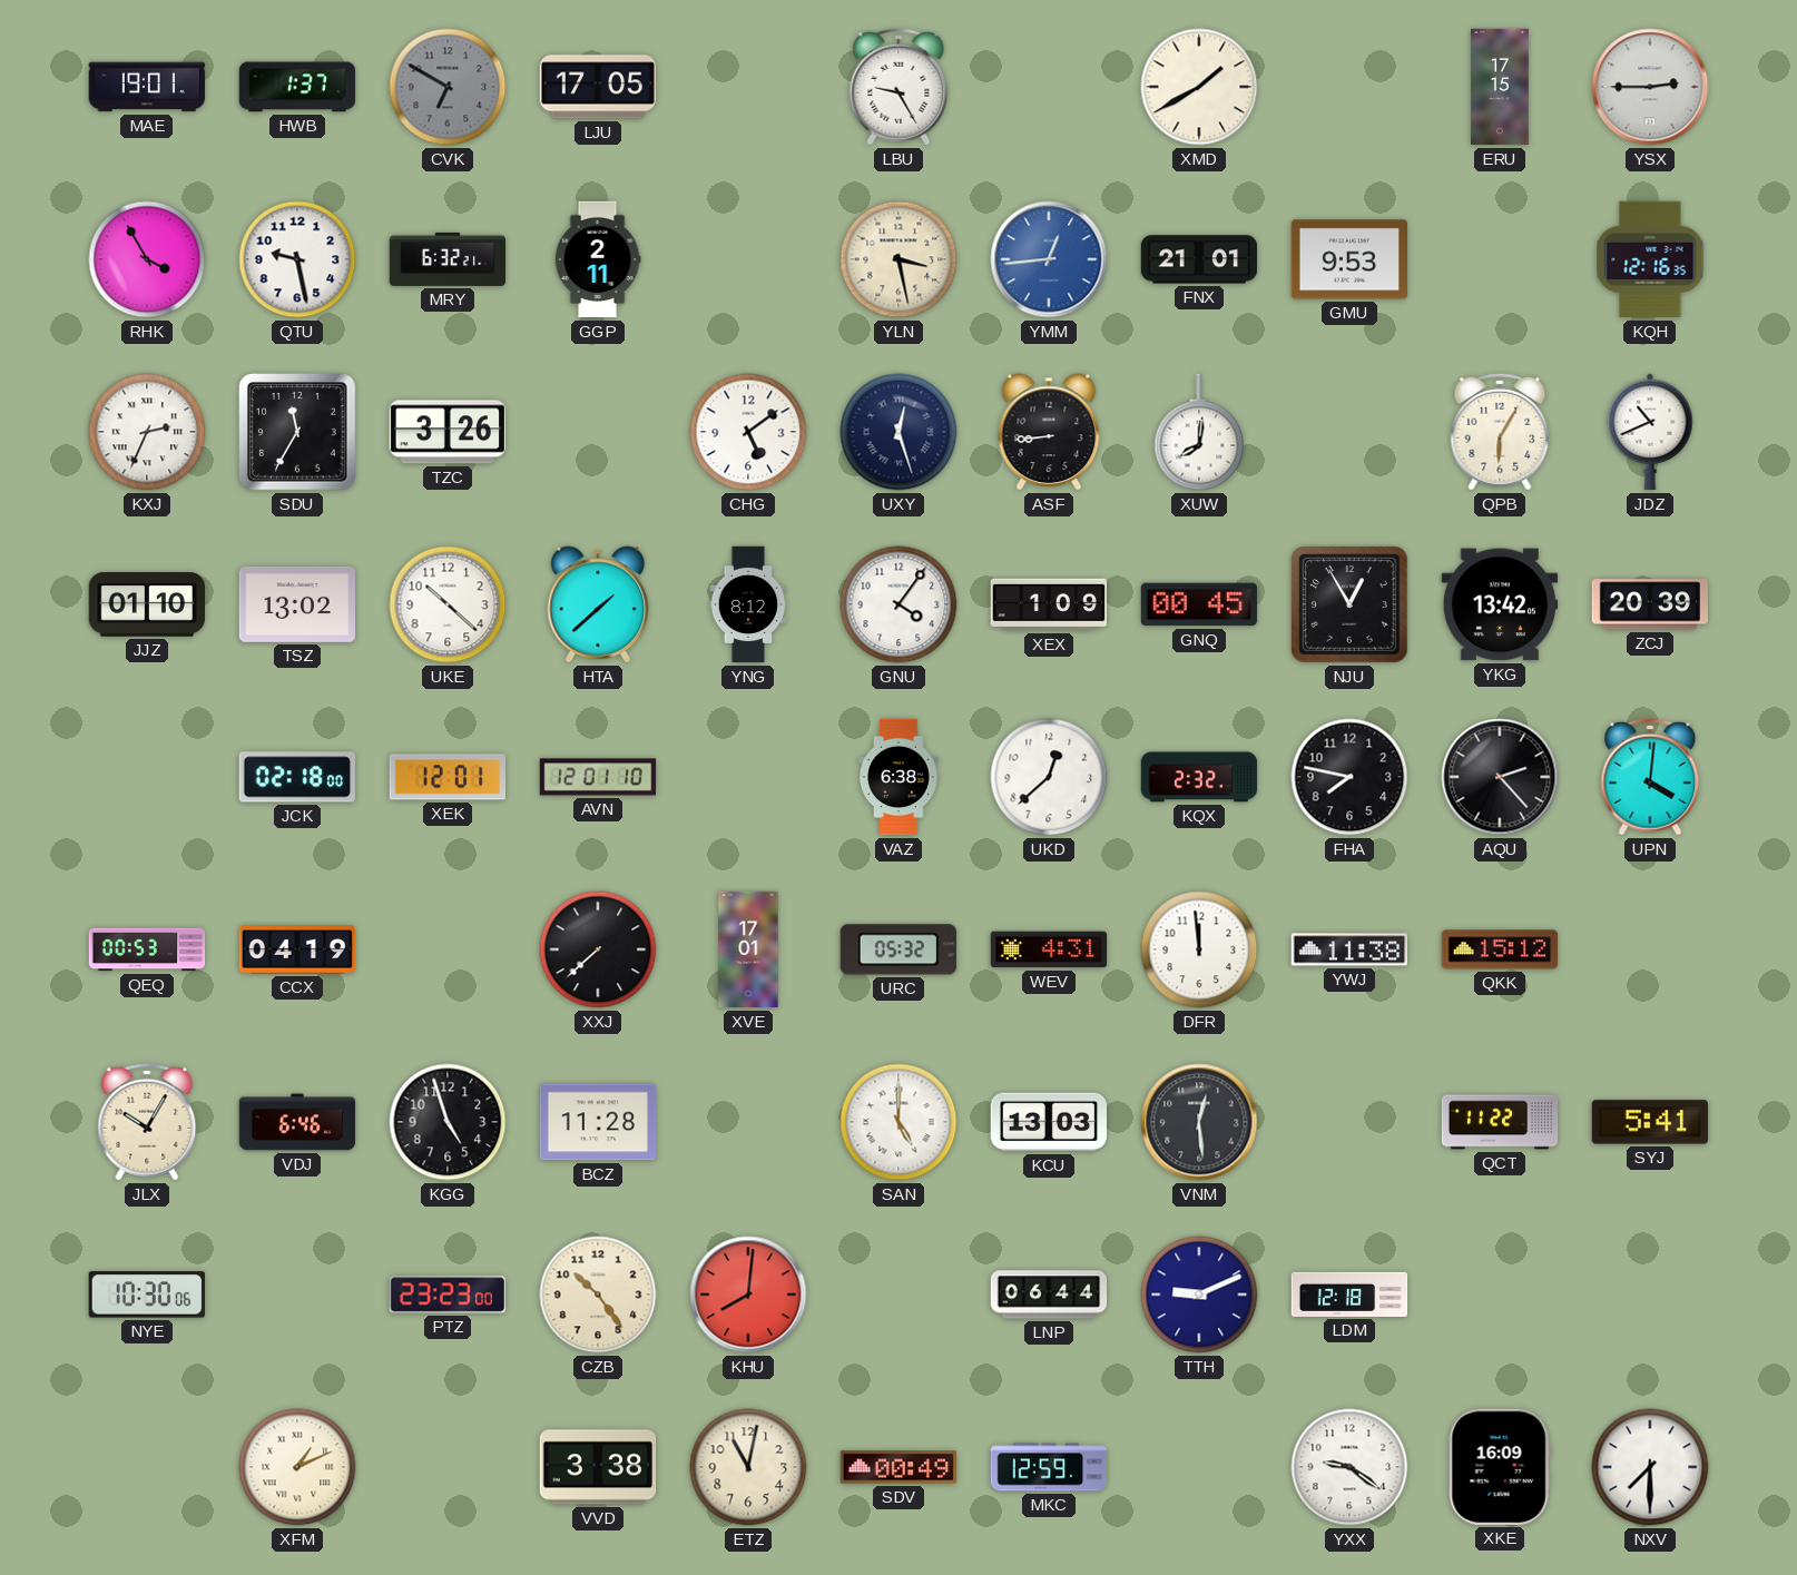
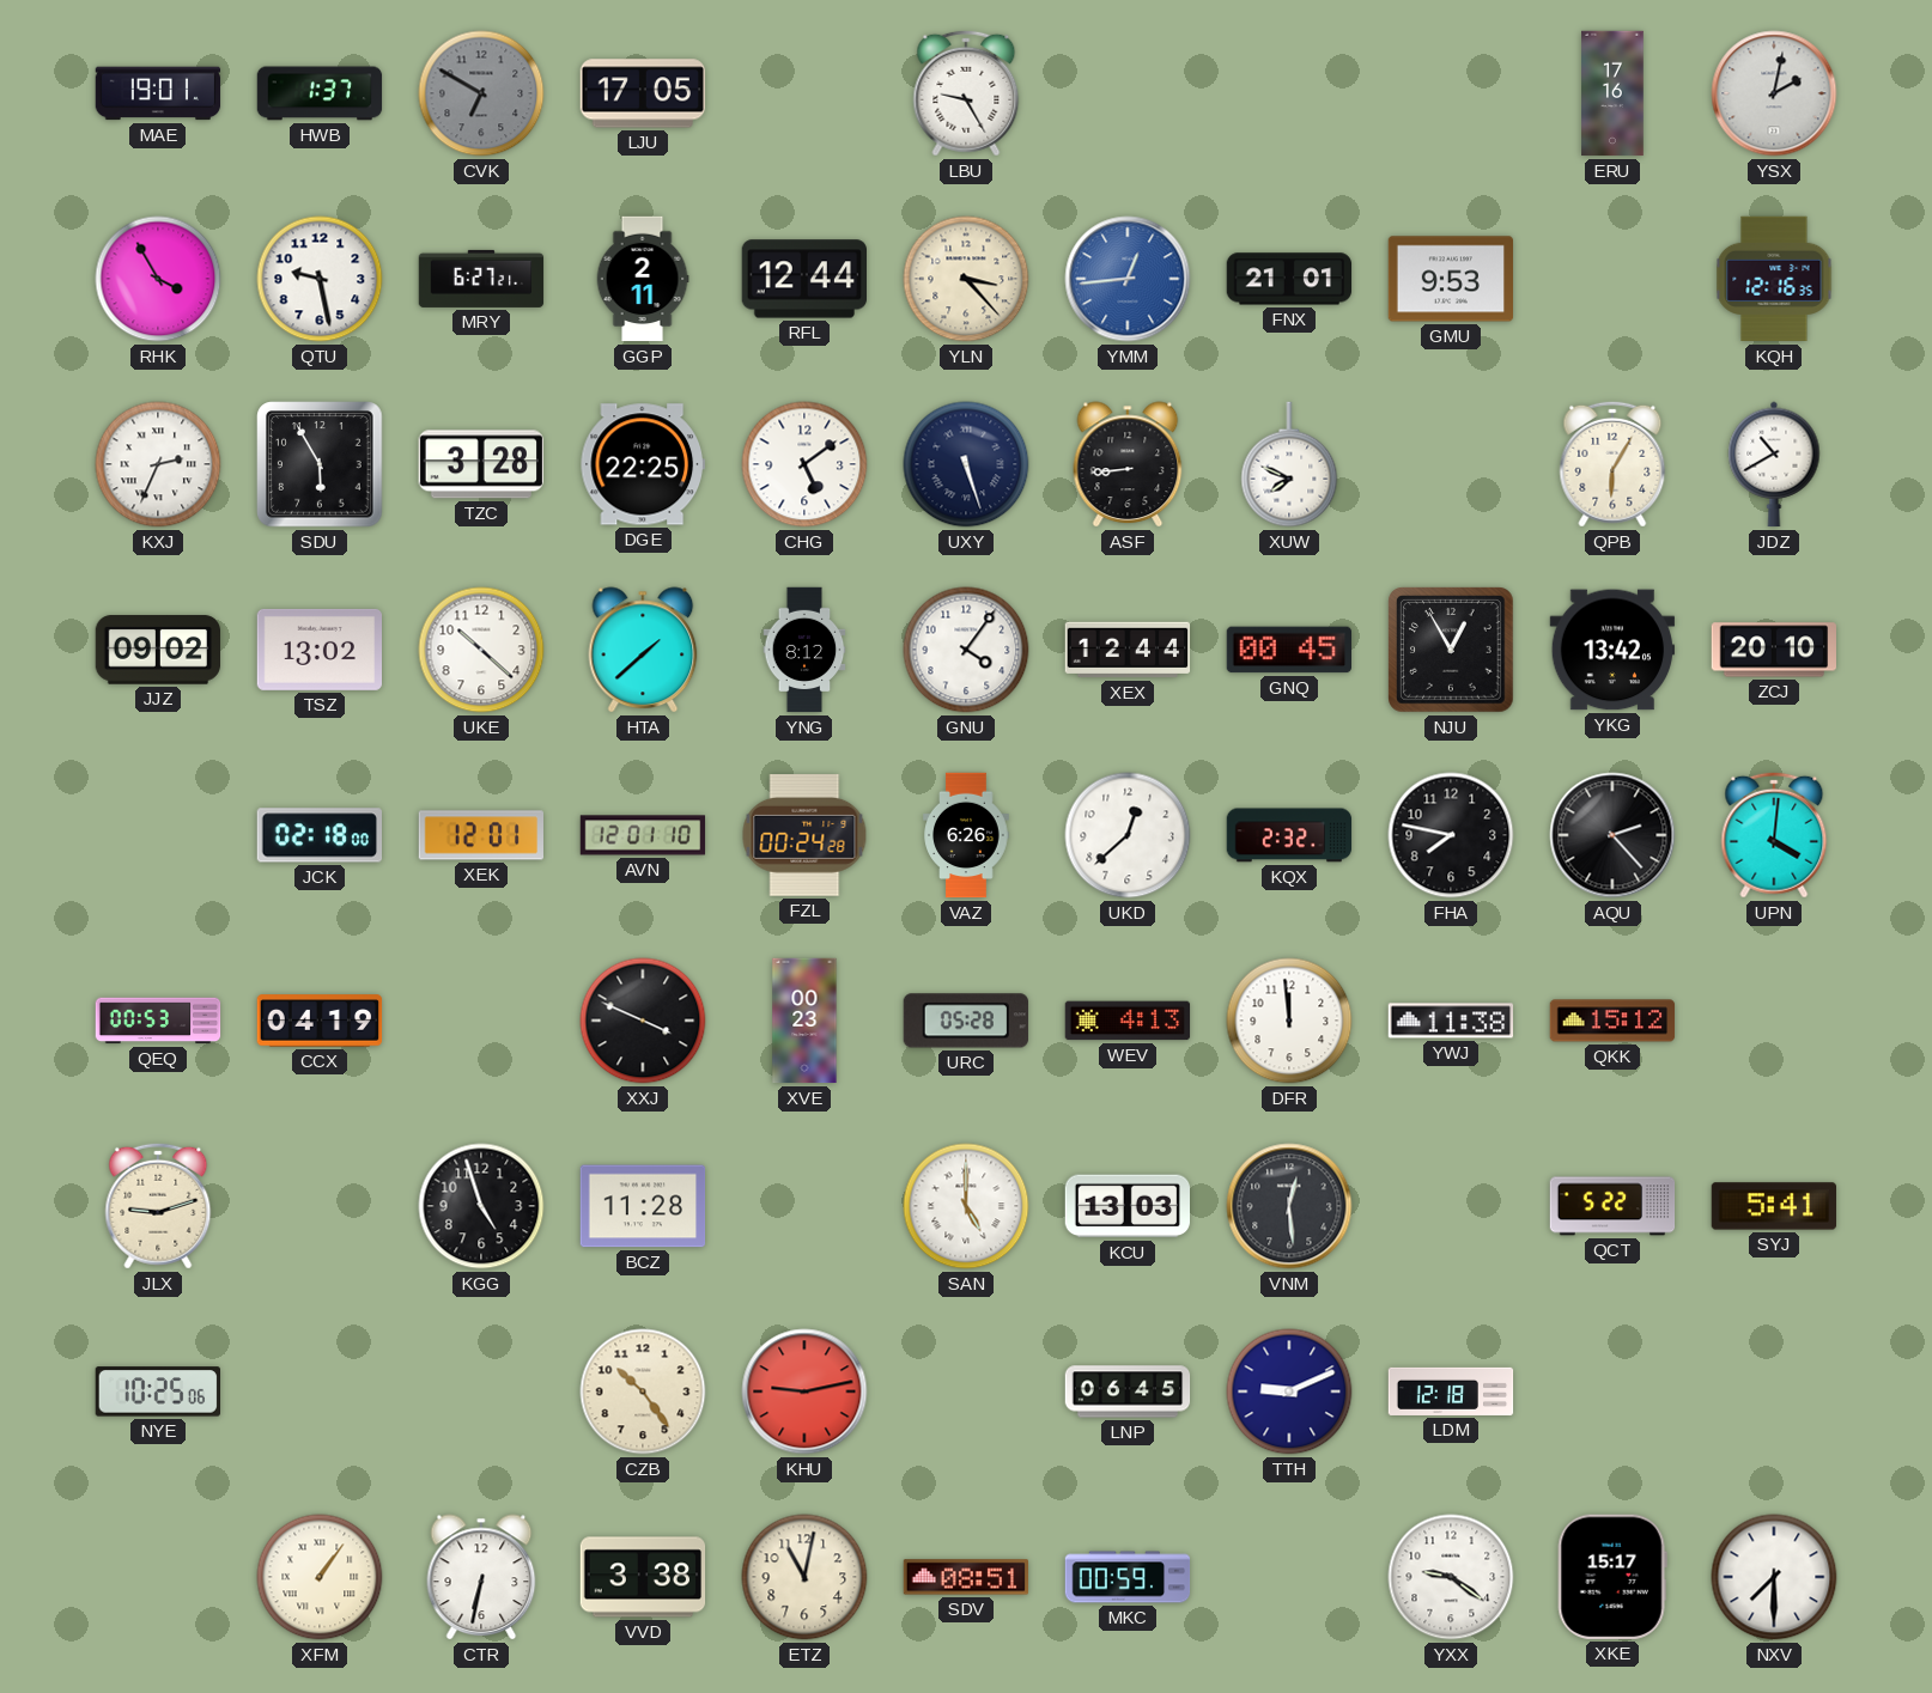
XMD: 1:40 -> none (1199, 87)
ERU: 17:15 -> 17:16 (1612, 93)
YSX: 2:45 -> 2:02 (1774, 93)
MRY: 6:32 -> 6:27 (481, 279)
RFL: none -> 12:44 (803, 279)
YLN: 3:28 -> 3:23 (966, 279)
SDU: 11:35 -> 5:55 (320, 464)
TZC: 3:26 -> 3:28 (481, 464)
DGE: none -> 22:25 (642, 464)
UXY: 12:27 -> 5:27 (966, 464)
XUW: 8:01 -> 7:49 (1289, 464)
JDZ: 10:41 -> 10:40 (1774, 464)
JJZ: 01:10 -> 09:02 (157, 650)
XEX: 1:09 -> 12:44 (1128, 650)
ZCJ: 20:39 -> 20:10 (1773, 650)
FZL: none -> 00:24 (804, 836)
VAZ: 6:38 -> 6:26 (966, 835)
XXJ: 7:38 -> 3:49 (643, 1021)
XVE: 17:01 -> 00:23 (804, 1021)
URC: 05:32 -> 05:28 (965, 1021)
WEV: 4:31 -> 4:13 (1128, 1021)
JLX: 10:05 -> 9:12 (158, 1206)
VDJ: 6:46 -> none (297, 1122)
QCT: 11:22 -> 5:22 (1612, 1206)
NYE: 10:30 -> 10:25 (157, 1391)
PTZ: 23:23 -> none (448, 1295)
KHU: 8:01 -> 9:13 (804, 1391)
LNP: 06:44 -> 06:45 (1128, 1391)
XFM: 1:11 -> 1:06 (320, 1577)
CTR: none -> 6:32 (481, 1577)
SDV: 00:49 -> 08:51 (965, 1577)
MKC: 12:59 -> 00:59 (1128, 1577)
XKE: 16:09 -> 15:17 (1612, 1577)
